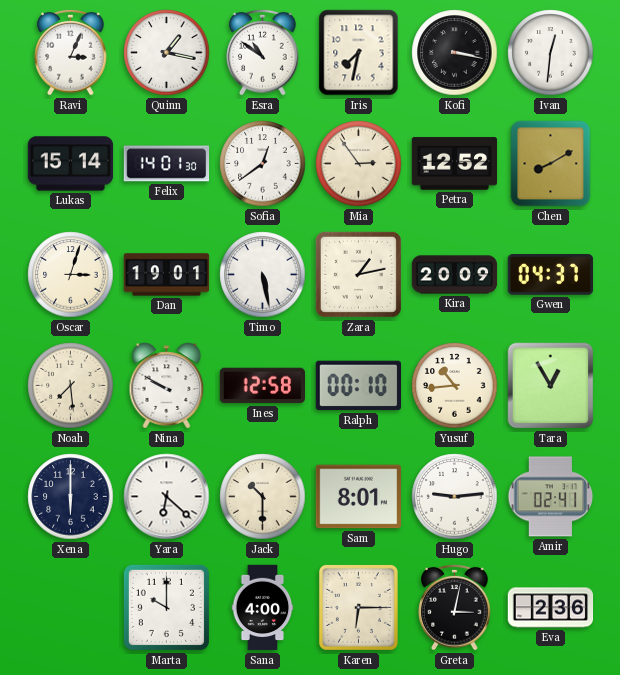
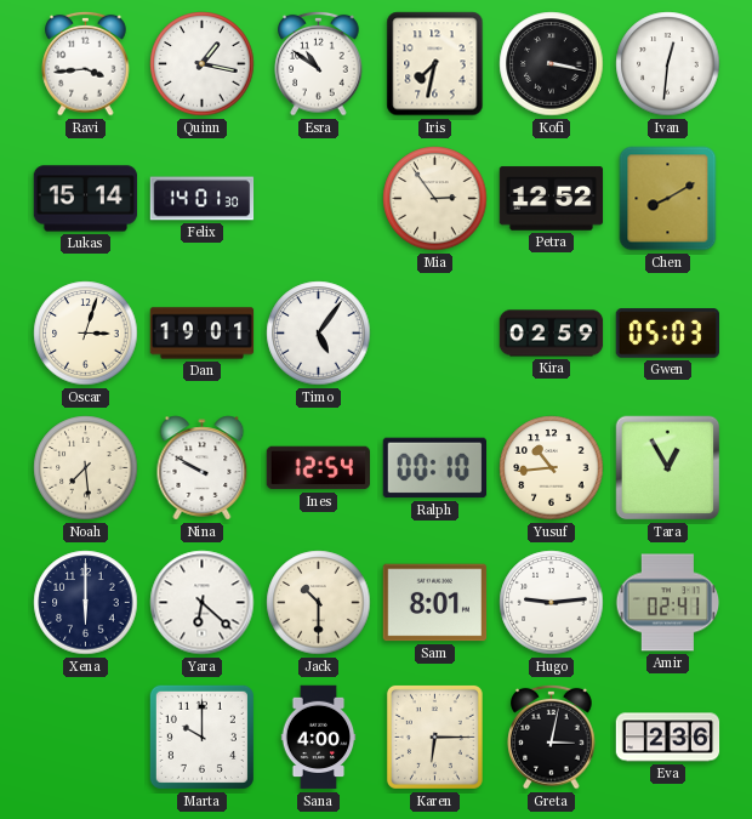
Ravi: 3:04 -> 3:44 (86, 63)
Sofia: 12:39 -> none (263, 164)
Timo: 5:28 -> 5:06 (319, 334)
Zara: 1:13 -> none (358, 274)
Kira: 20:09 -> 02:59 (552, 334)
Gwen: 04:37 -> 05:03 (668, 334)
Ines: 12:58 -> 12:54 (318, 468)
